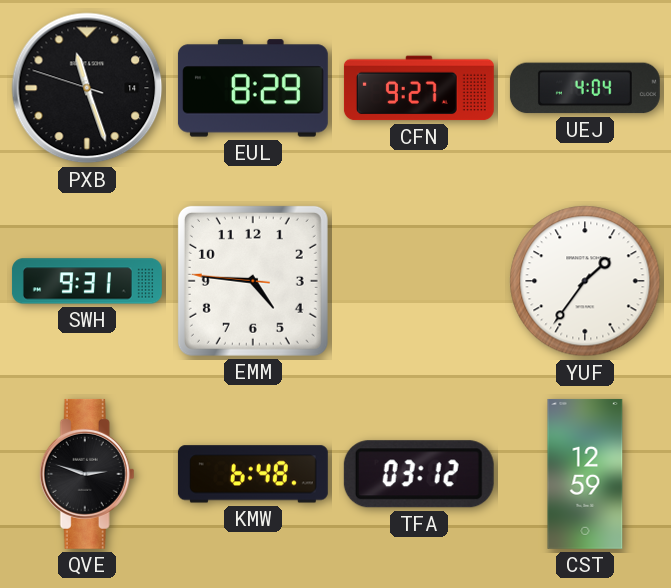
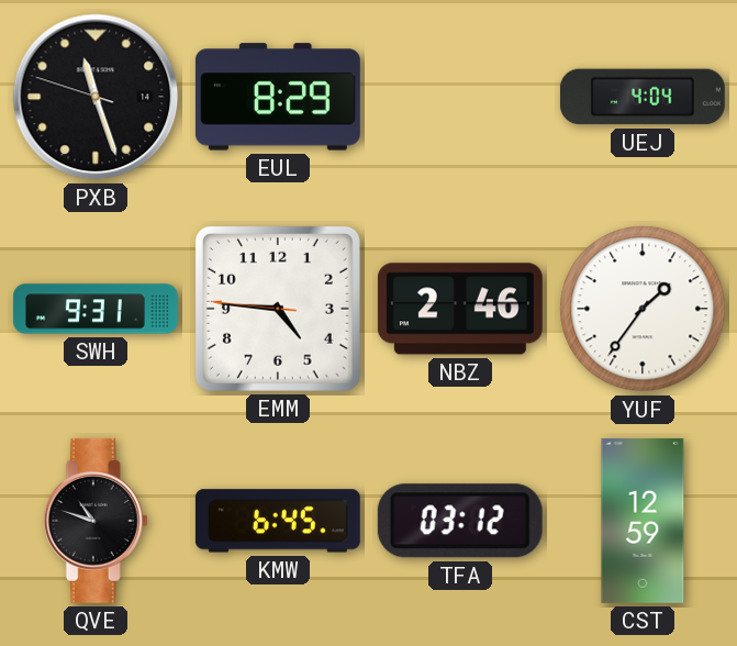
CFN: 9:27 -> none (419, 88)
NBZ: none -> 2:46 (460, 309)
QVE: 2:48 -> 10:48 (96, 521)
KMW: 6:48 -> 6:45 (278, 521)
